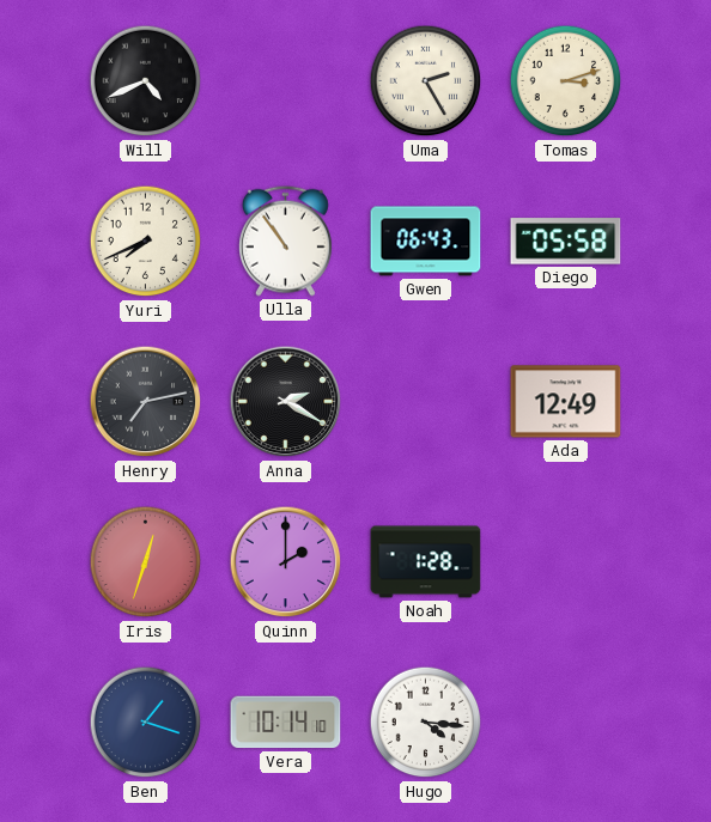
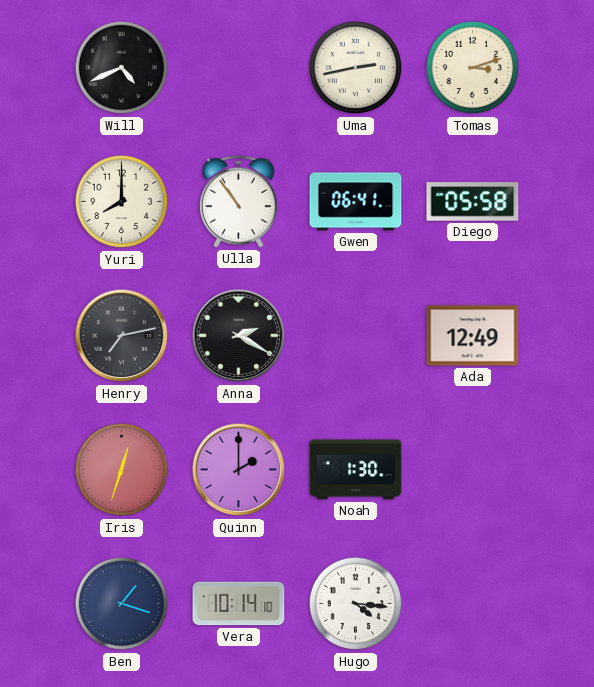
Uma: 2:25 -> 2:43 (356, 68)
Yuri: 7:41 -> 8:00 (122, 202)
Gwen: 06:43 -> 06:41 (356, 202)
Noah: 1:28 -> 1:30 (356, 470)
